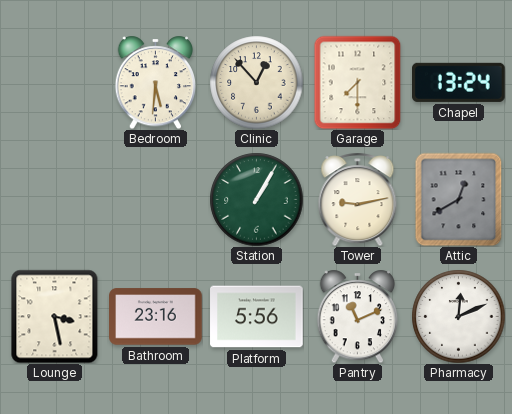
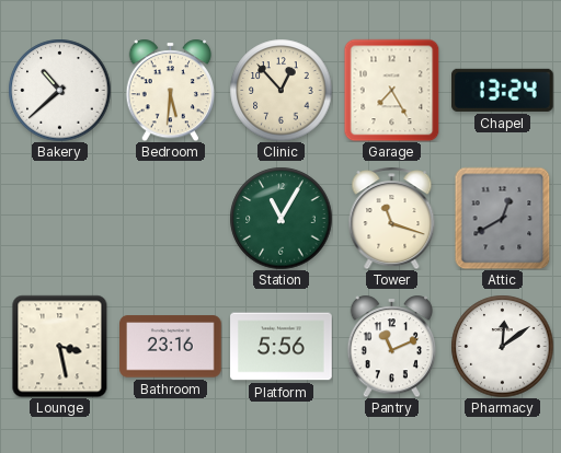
Bakery: none -> 10:38 (59, 90)
Garage: 7:30 -> 7:25 (392, 90)
Station: 1:05 -> 11:05 (280, 218)
Tower: 9:13 -> 11:18 (392, 218)
Pharmacy: 12:11 -> 12:09 (502, 346)
